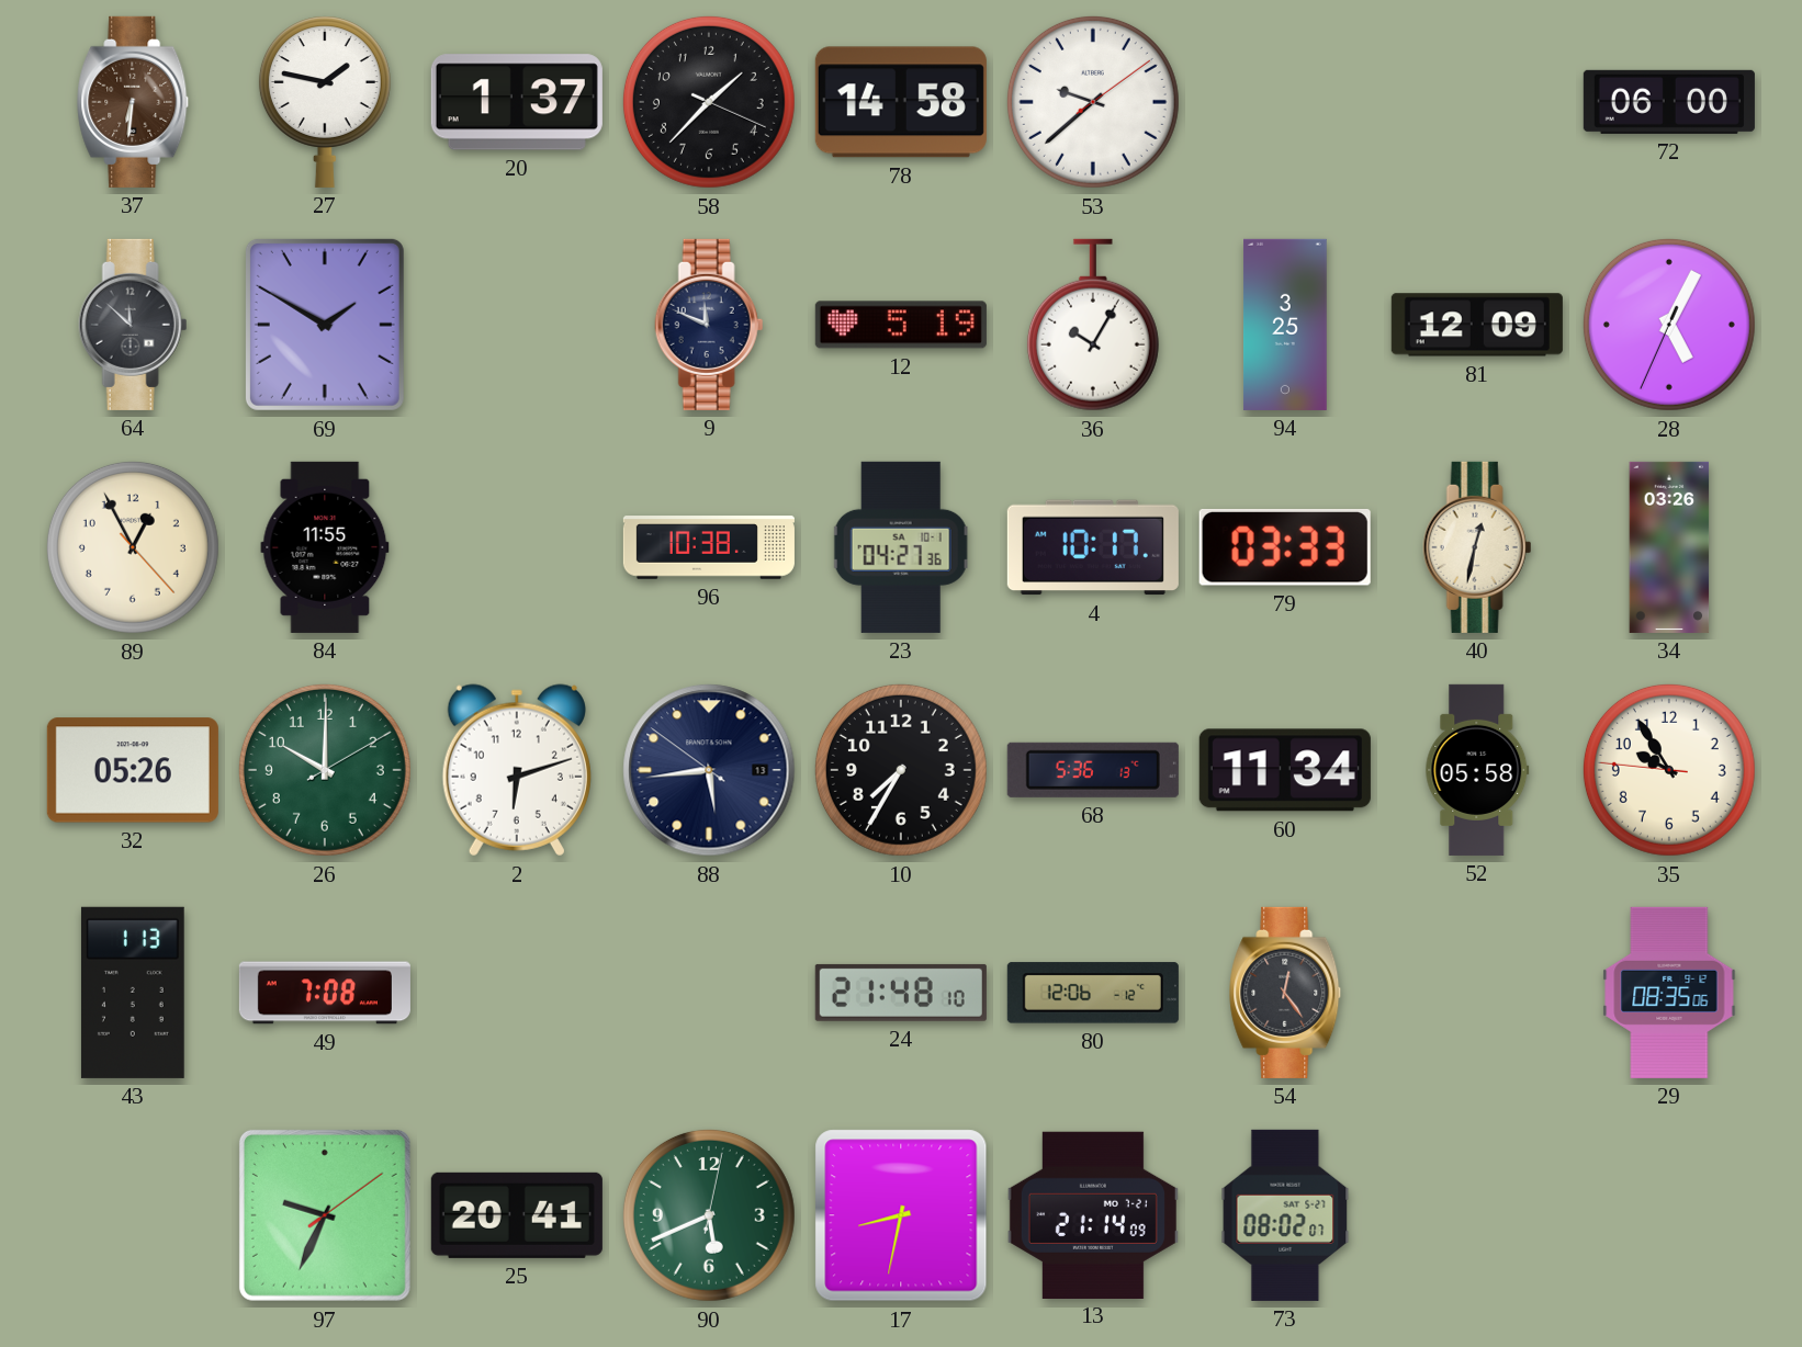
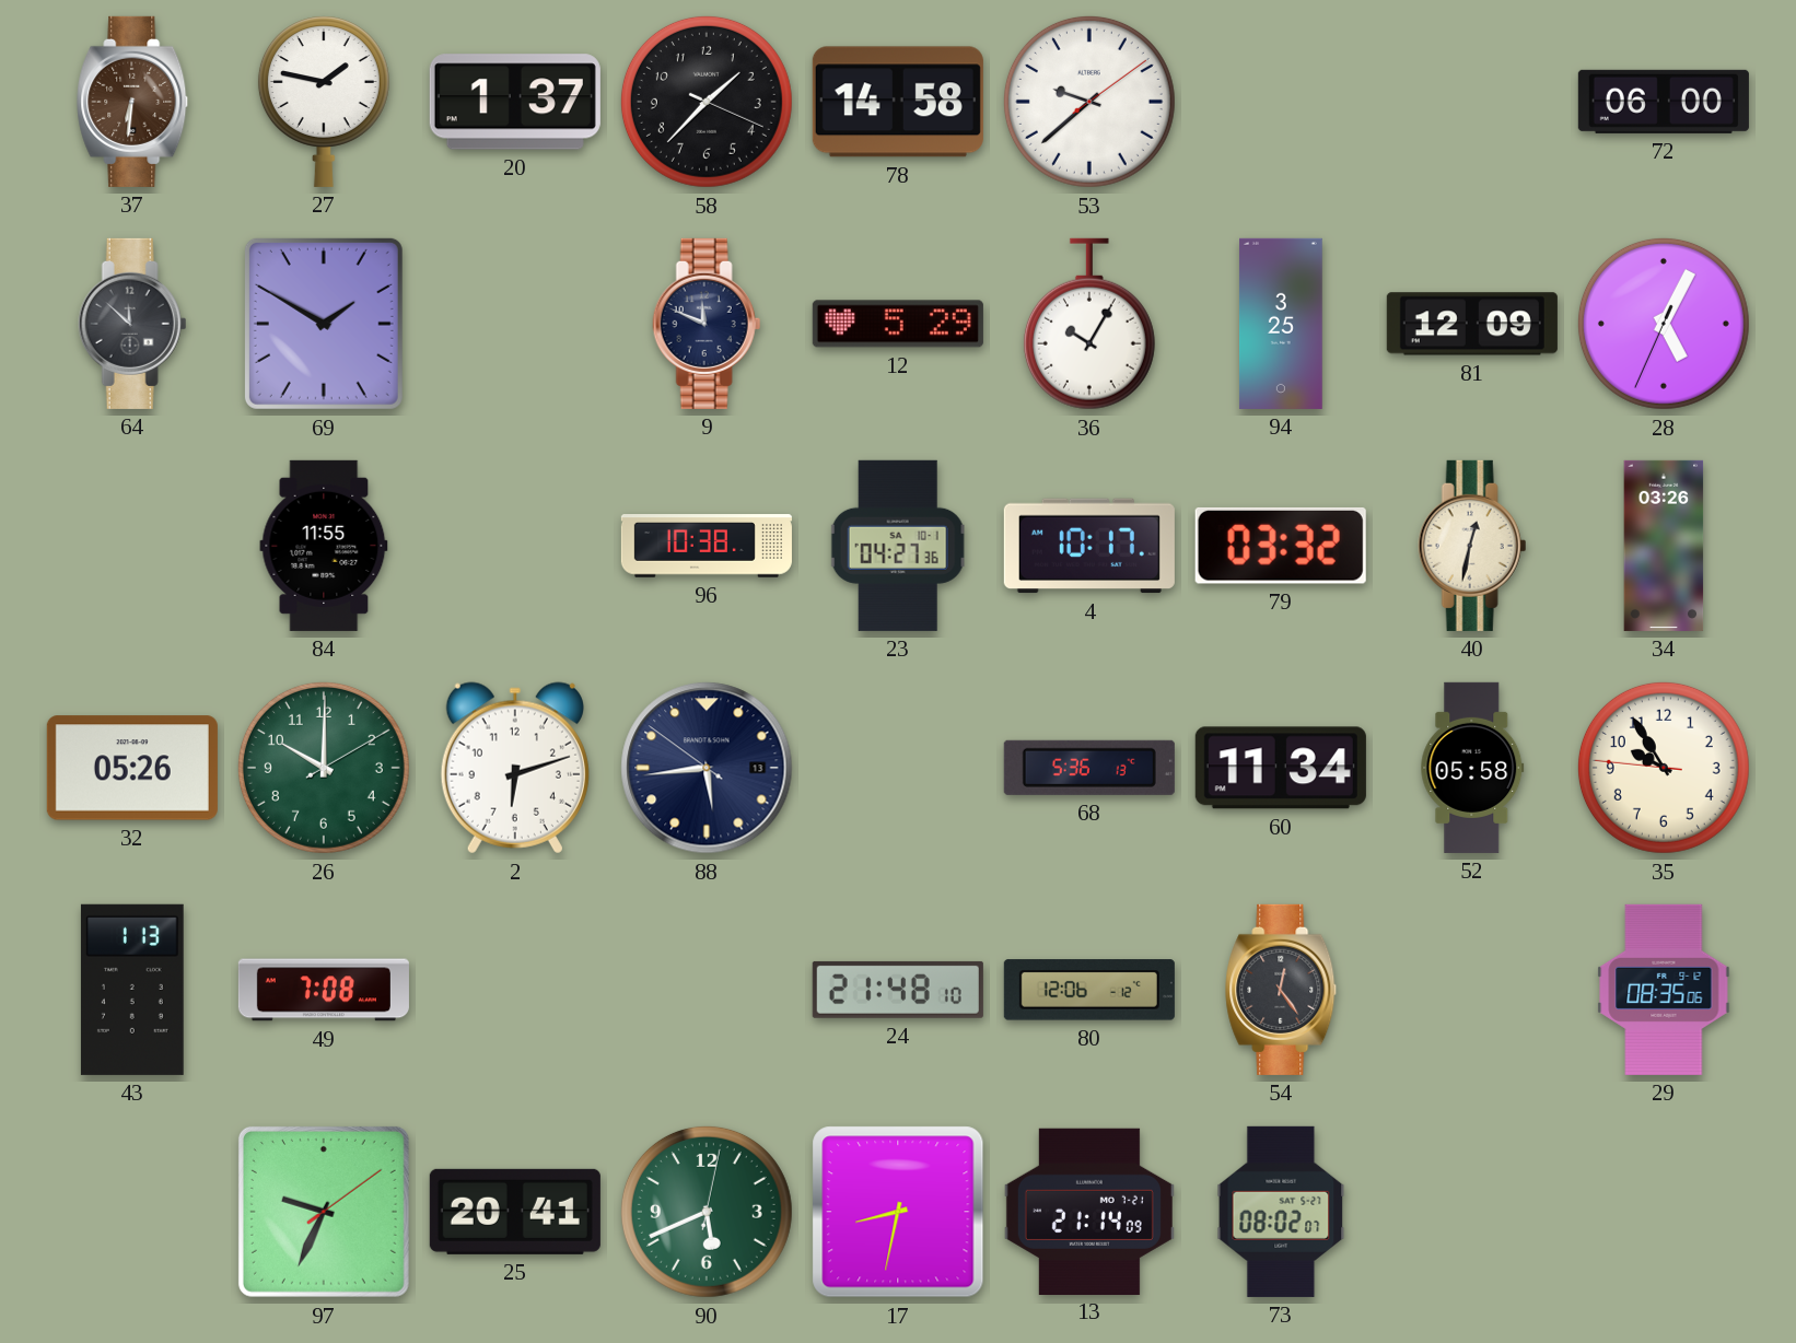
12: 5:19 -> 5:29 (898, 324)
89: 12:55 -> none (133, 547)
79: 03:33 -> 03:32 (1281, 546)
10: 7:35 -> none (901, 770)
